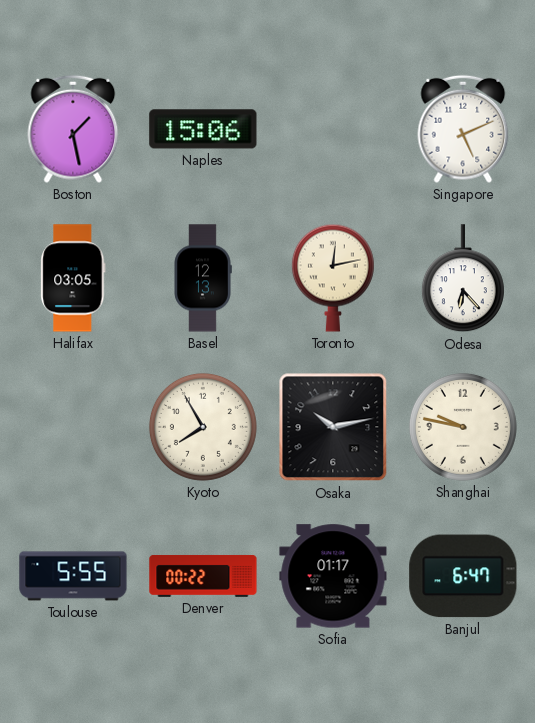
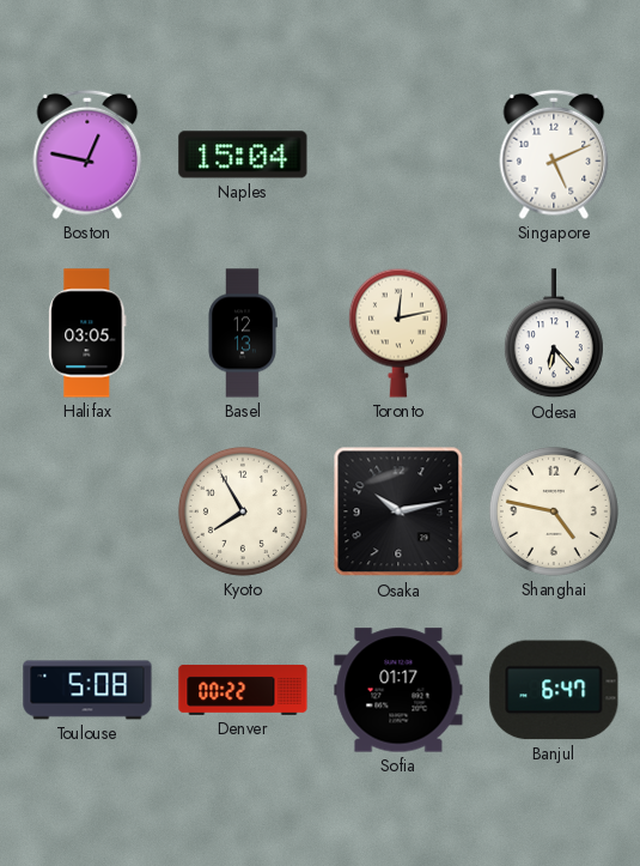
Boston: 1:28 -> 12:47 (87, 155)
Naples: 15:06 -> 15:04 (243, 155)
Shanghai: 9:47 -> 4:47 (554, 511)
Toulouse: 5:55 -> 5:08 (87, 690)
